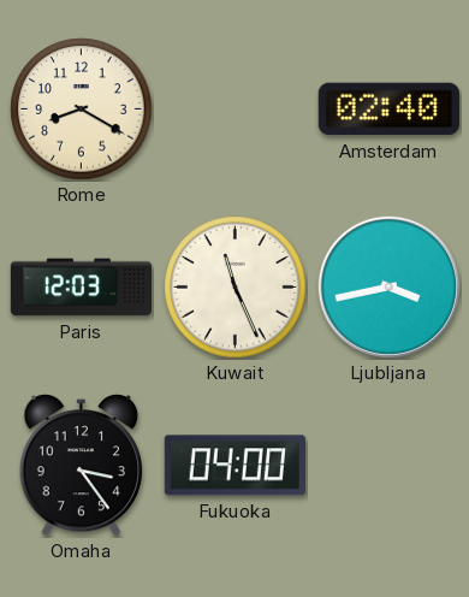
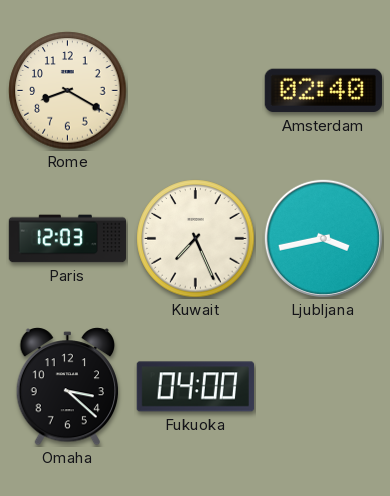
Kuwait: 11:26 -> 7:26 (196, 239)
Omaha: 3:24 -> 3:22 (68, 387)
